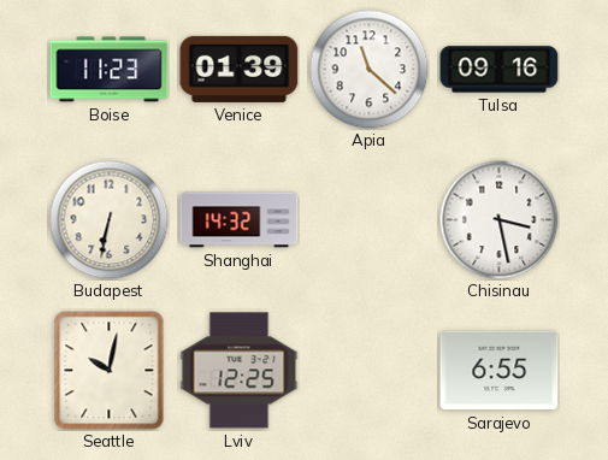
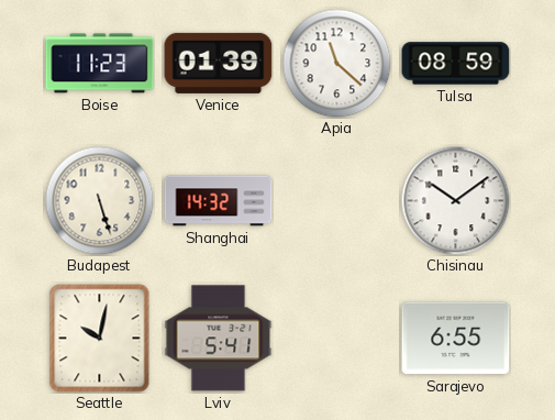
Tulsa: 09:16 -> 08:59 (456, 64)
Budapest: 6:32 -> 5:27 (100, 201)
Chisinau: 3:28 -> 10:09 (456, 201)
Lviv: 12:25 -> 5:41 (219, 339)
